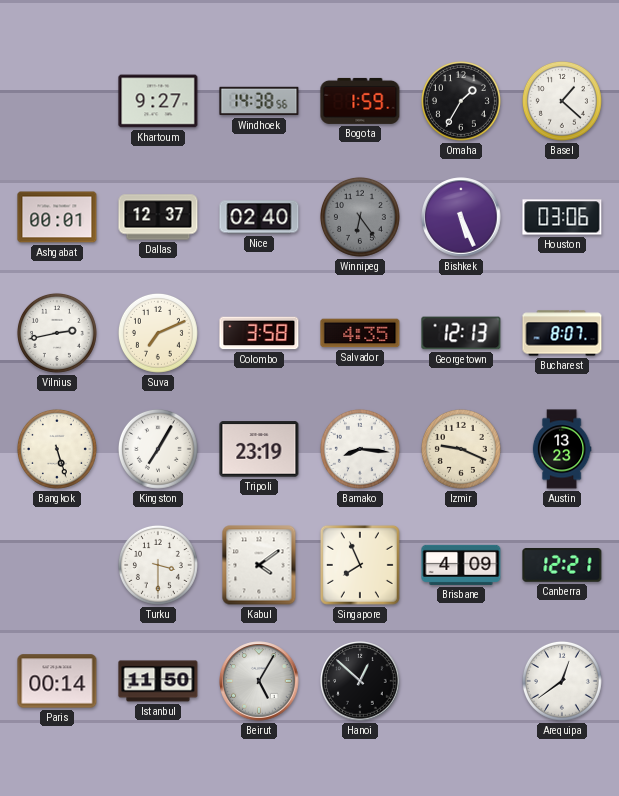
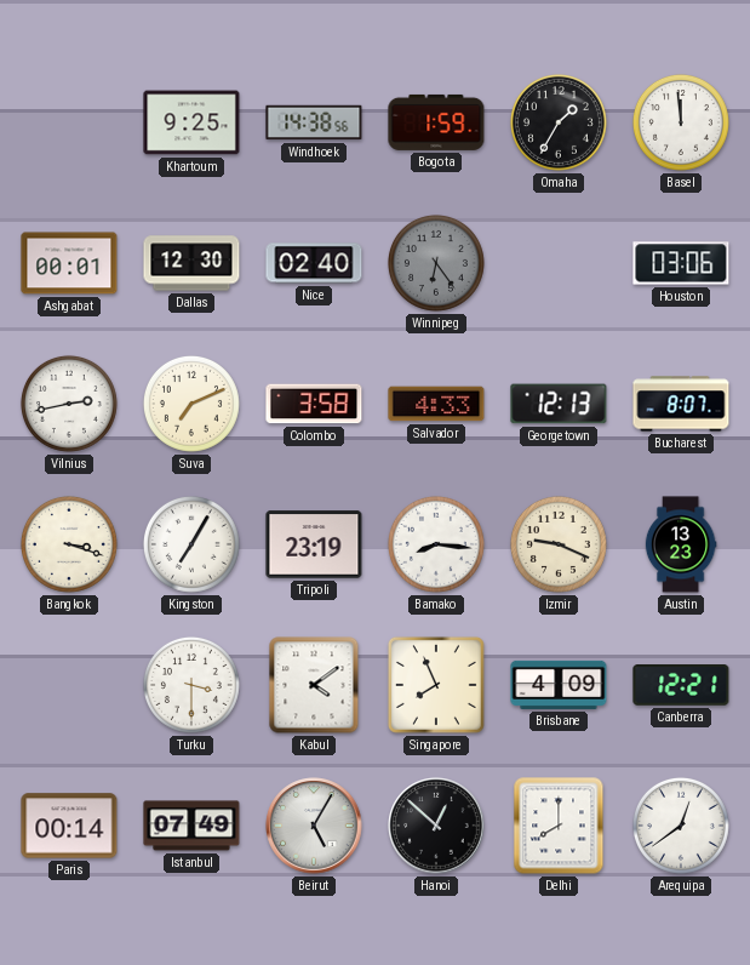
Khartoum: 9:27 -> 9:25 (191, 122)
Basel: 1:22 -> 11:59 (681, 122)
Dallas: 12:37 -> 12:30 (191, 263)
Bishkek: 5:26 -> none (461, 217)
Salvador: 4:35 -> 4:33 (436, 404)
Bangkok: 5:27 -> 3:18 (69, 544)
Istanbul: 11:50 -> 07:49 (191, 826)
Delhi: none -> 8:00 (559, 826)
